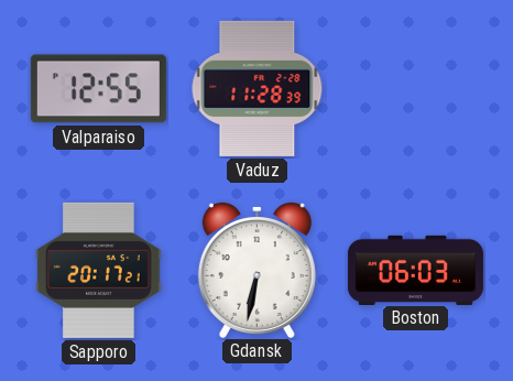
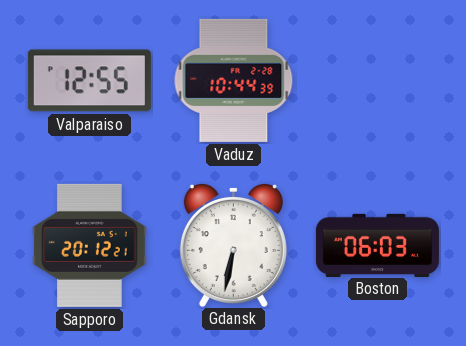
Vaduz: 11:28 -> 10:44 (234, 80)
Sapporo: 20:17 -> 20:12 (90, 245)
